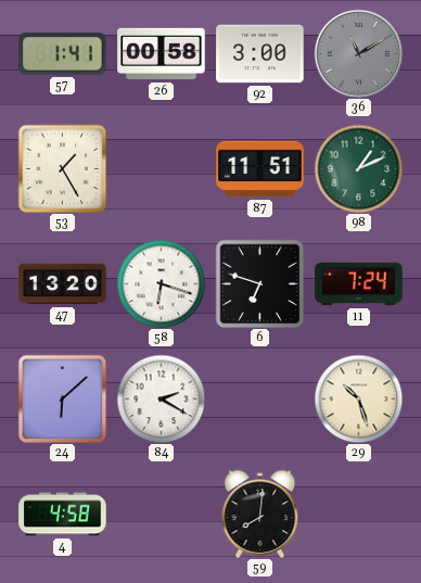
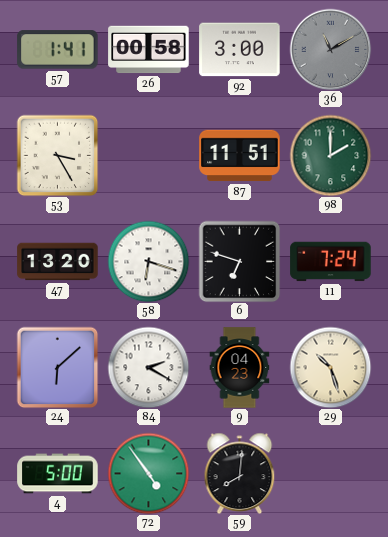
53: 1:25 -> 3:25 (57, 155)
98: 1:11 -> 2:00 (330, 155)
9: none -> 04:23 (240, 368)
4: 4:58 -> 5:00 (58, 474)
72: none -> 4:54 (148, 473)
